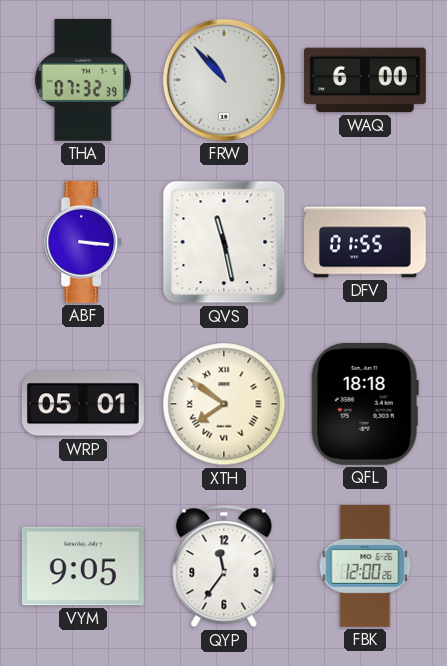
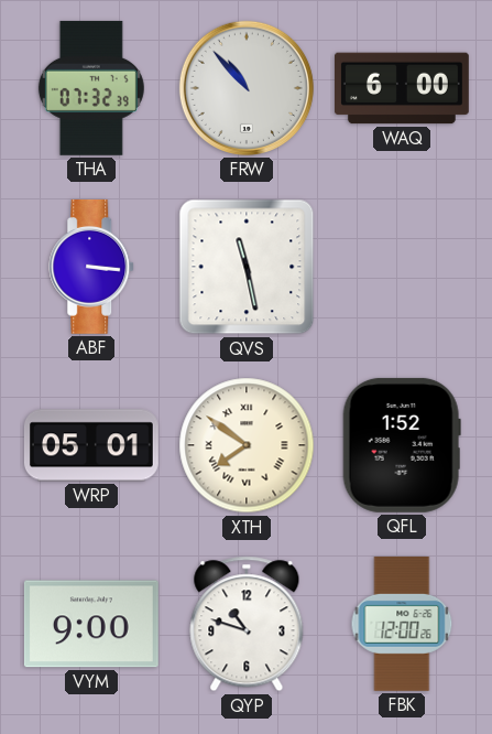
DFV: 01:55 -> none (366, 242)
QFL: 18:18 -> 1:52 (402, 445)
VYM: 9:05 -> 9:00 (91, 624)
QYP: 11:36 -> 10:48 (247, 624)
